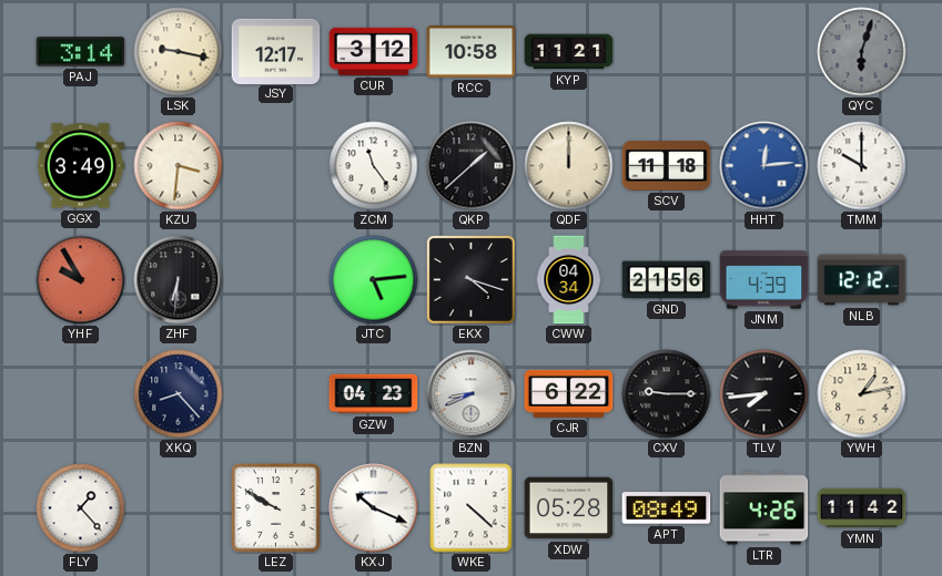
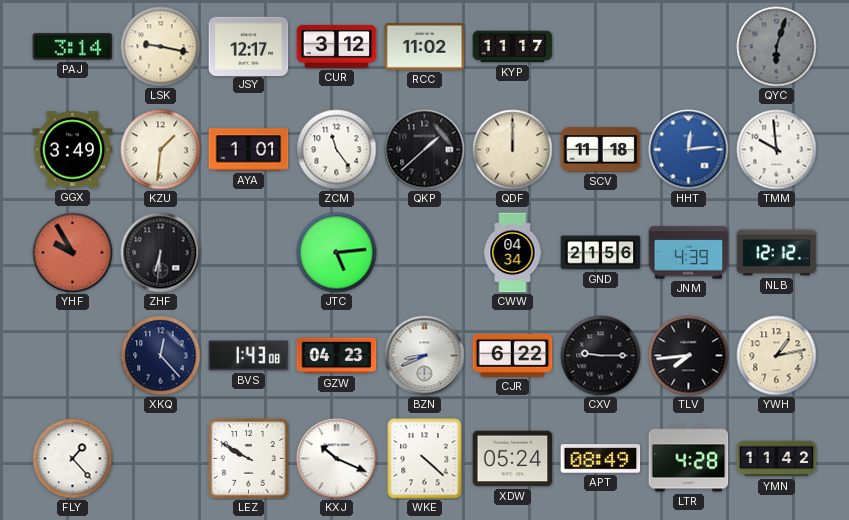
RCC: 10:58 -> 11:02 (425, 46)
KYP: 11:21 -> 11:17 (513, 47)
KZU: 3:31 -> 1:31 (161, 150)
AYA: none -> 1:01 (249, 150)
TMM: 10:00 -> 9:59 (777, 150)
EKX: 4:18 -> none (470, 279)
XKQ: 8:23 -> 12:23 (161, 356)
BVS: none -> 1:43 (249, 356)
XDW: 05:28 -> 05:24 (513, 459)
LTR: 4:26 -> 4:28 (689, 459)
